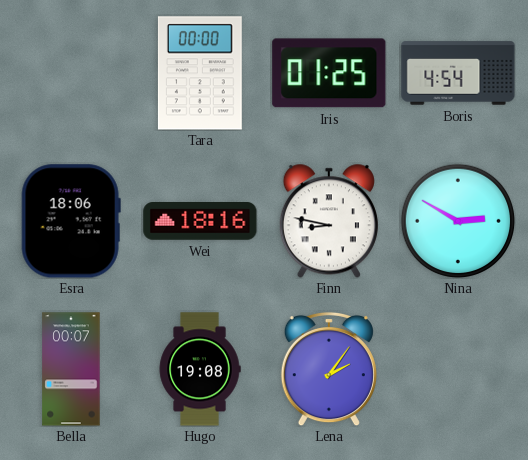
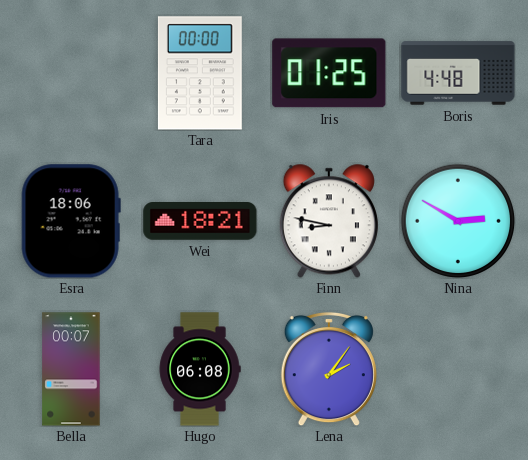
Boris: 4:54 -> 4:48 (458, 73)
Wei: 18:16 -> 18:21 (200, 222)
Hugo: 19:08 -> 06:08 (200, 369)
